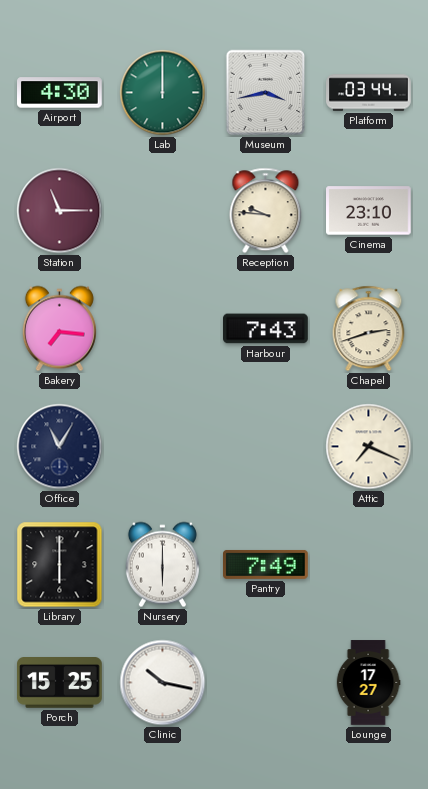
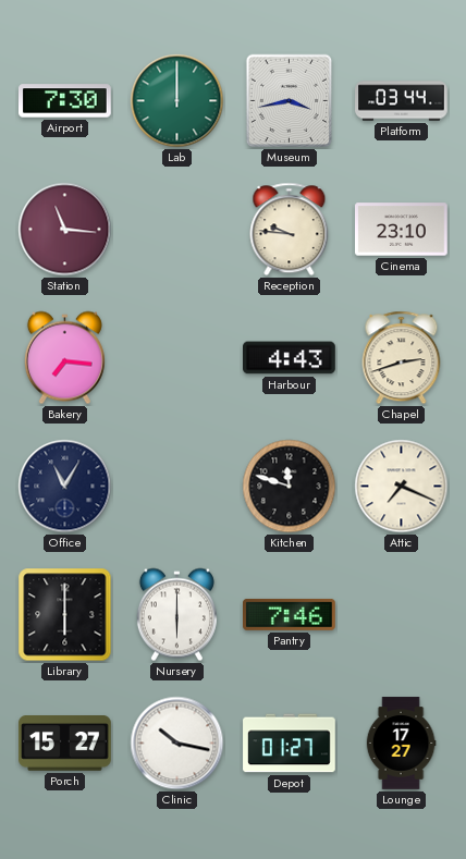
Airport: 4:30 -> 7:30 (65, 101)
Station: 11:15 -> 11:16 (65, 230)
Harbour: 7:43 -> 4:43 (290, 358)
Kitchen: none -> 11:48 (290, 487)
Pantry: 7:49 -> 7:46 (290, 614)
Porch: 15:25 -> 15:27 (65, 744)
Depot: none -> 01:27 (290, 744)
